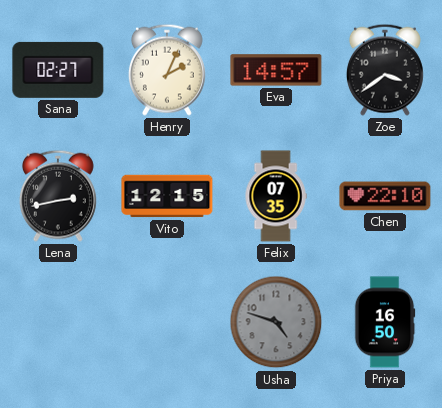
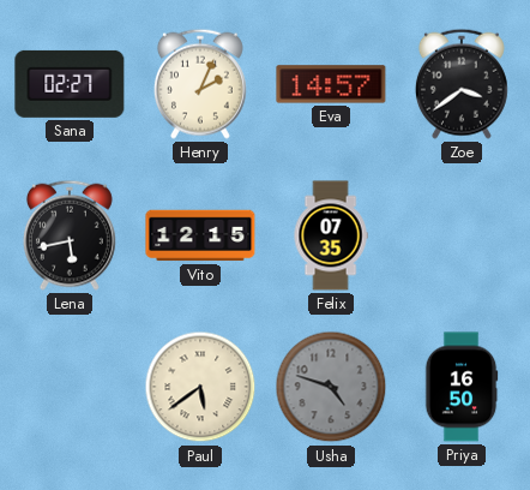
Lena: 2:43 -> 5:43 (70, 235)
Chen: 22:10 -> none (385, 196)
Paul: none -> 5:39 (200, 387)
